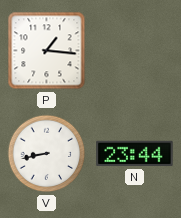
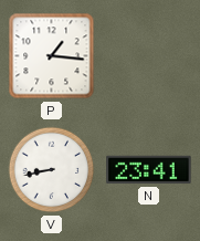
N: 23:44 -> 23:41 (149, 170)
